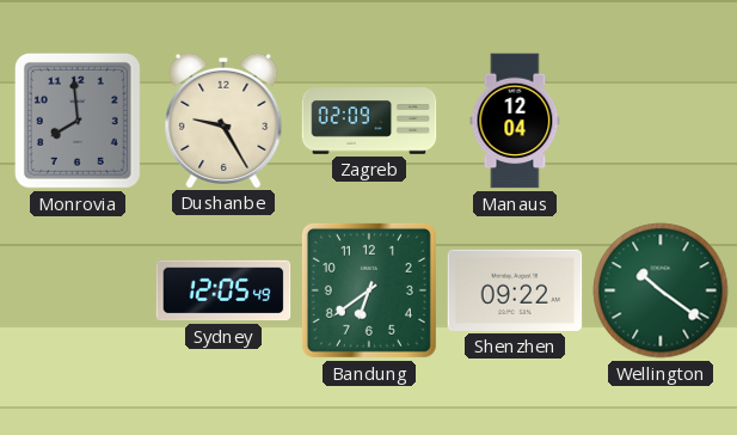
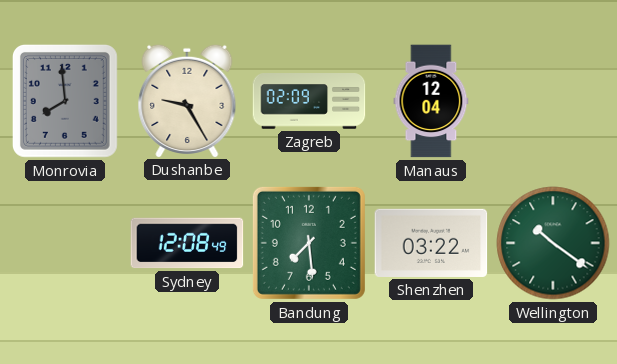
Sydney: 12:05 -> 12:08 (187, 243)
Bandung: 6:39 -> 7:29 (309, 243)
Shenzhen: 09:22 -> 03:22 (431, 243)
